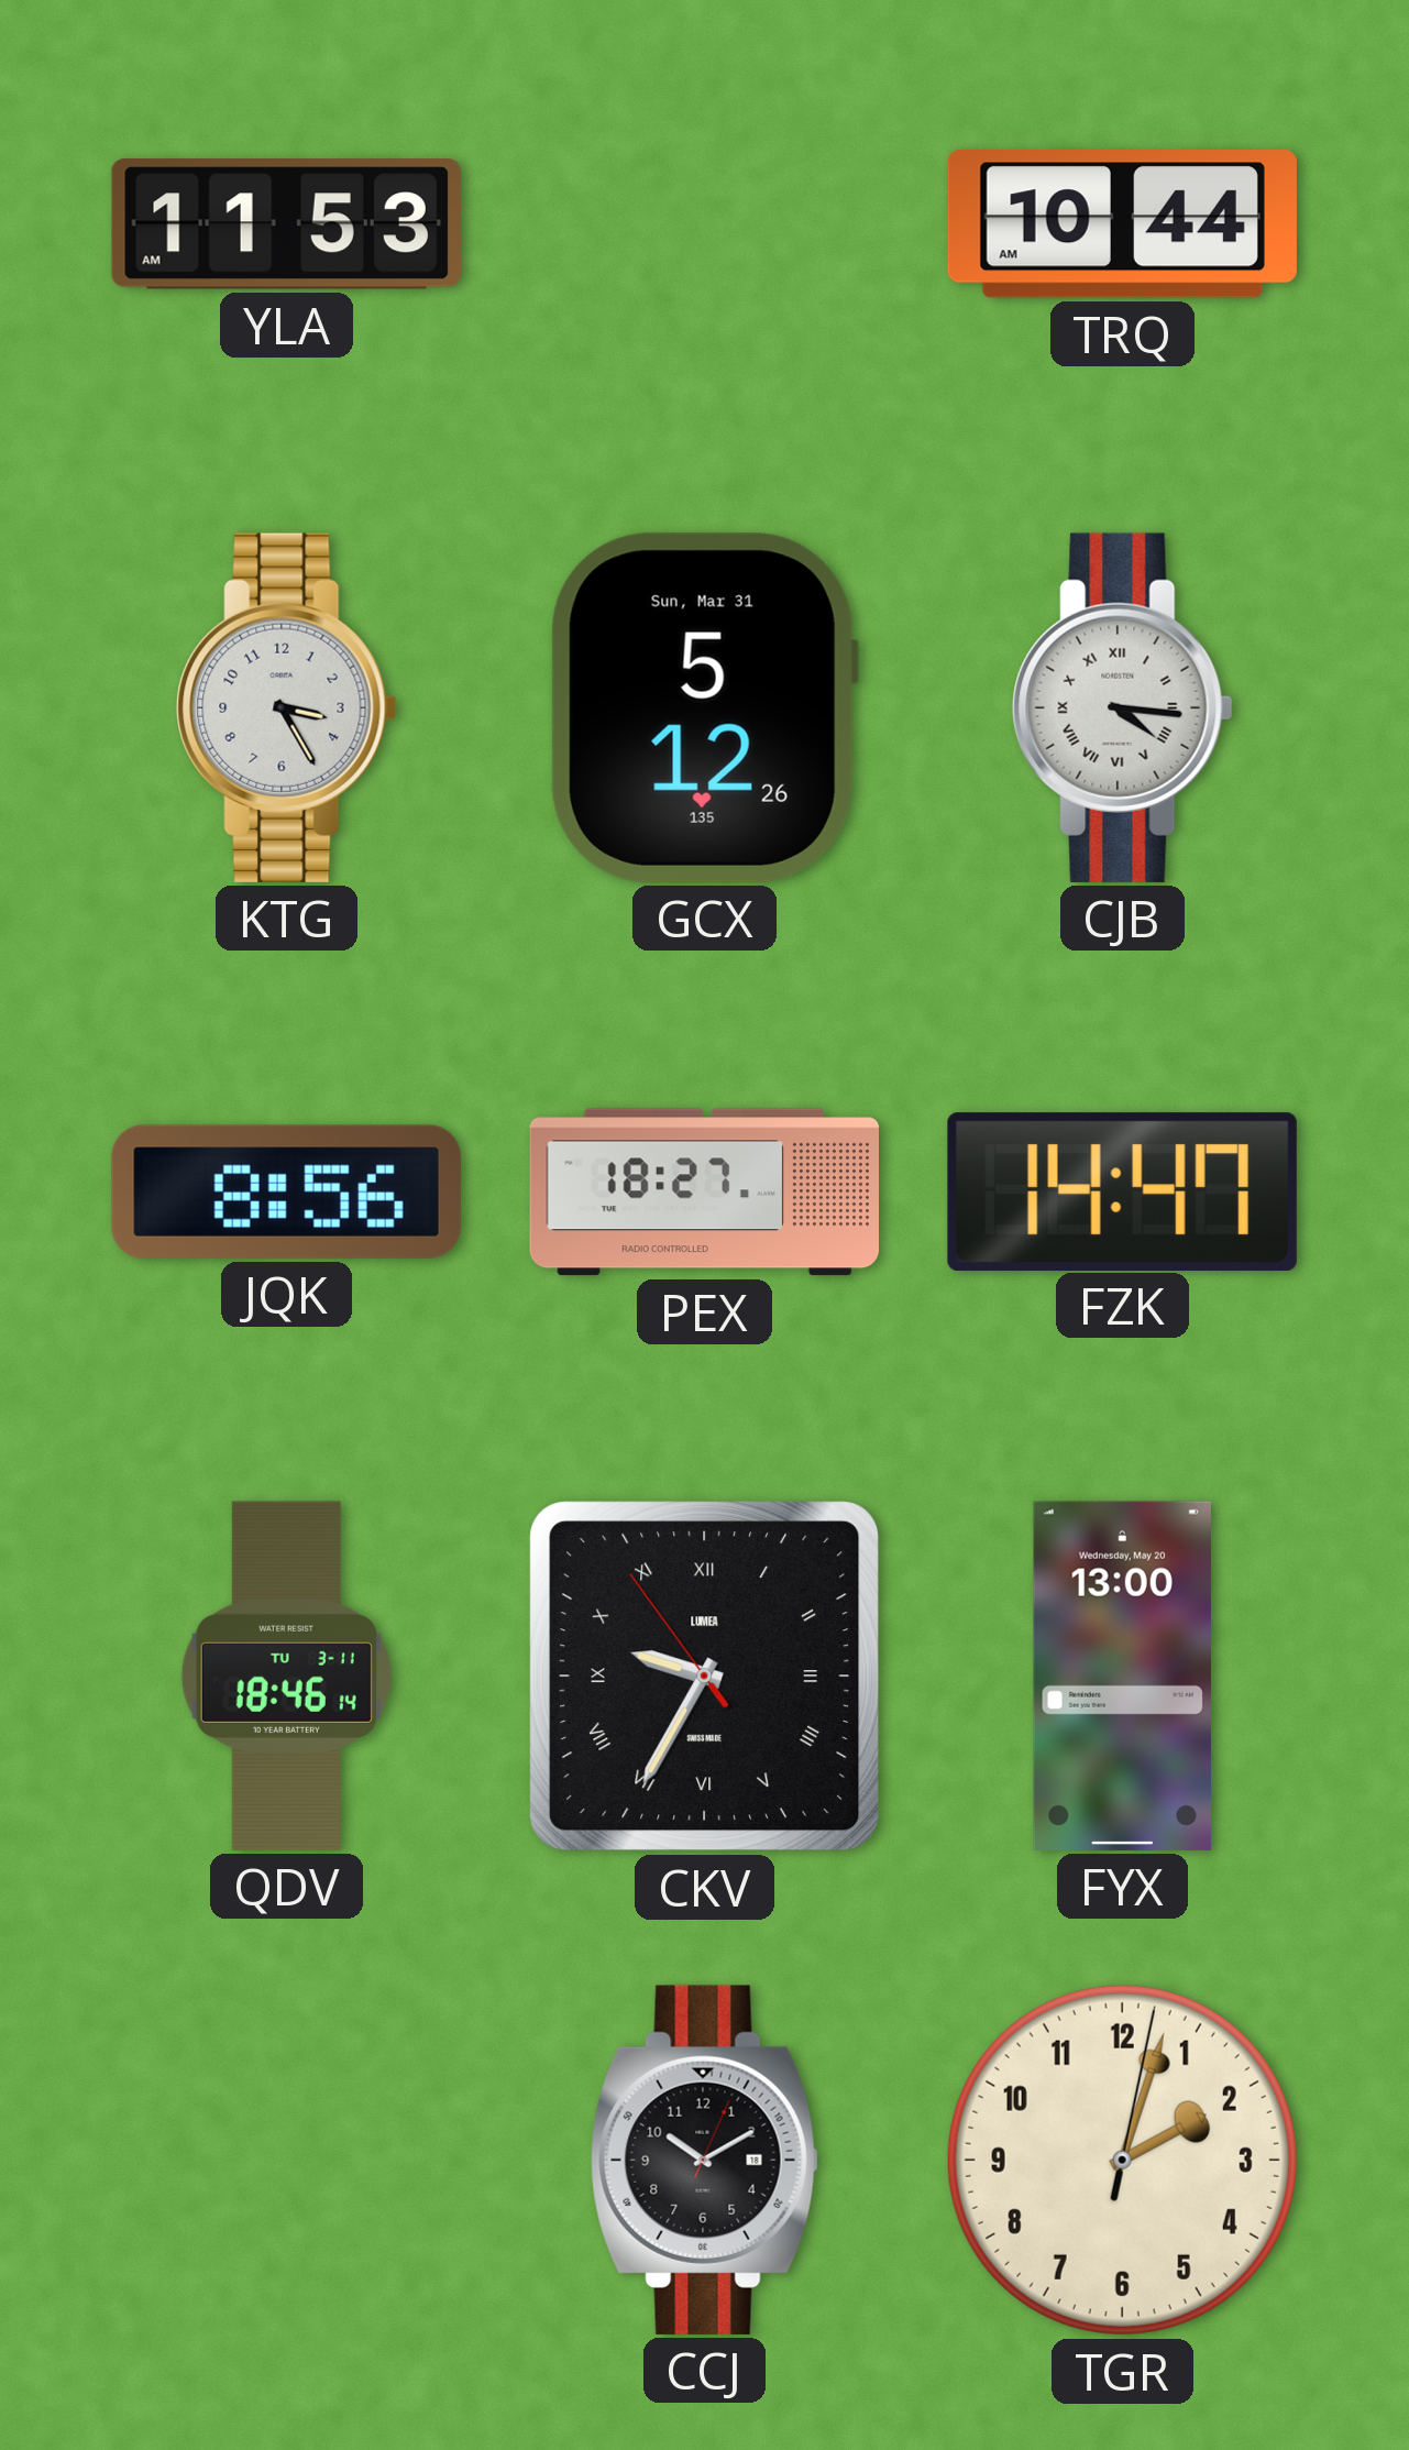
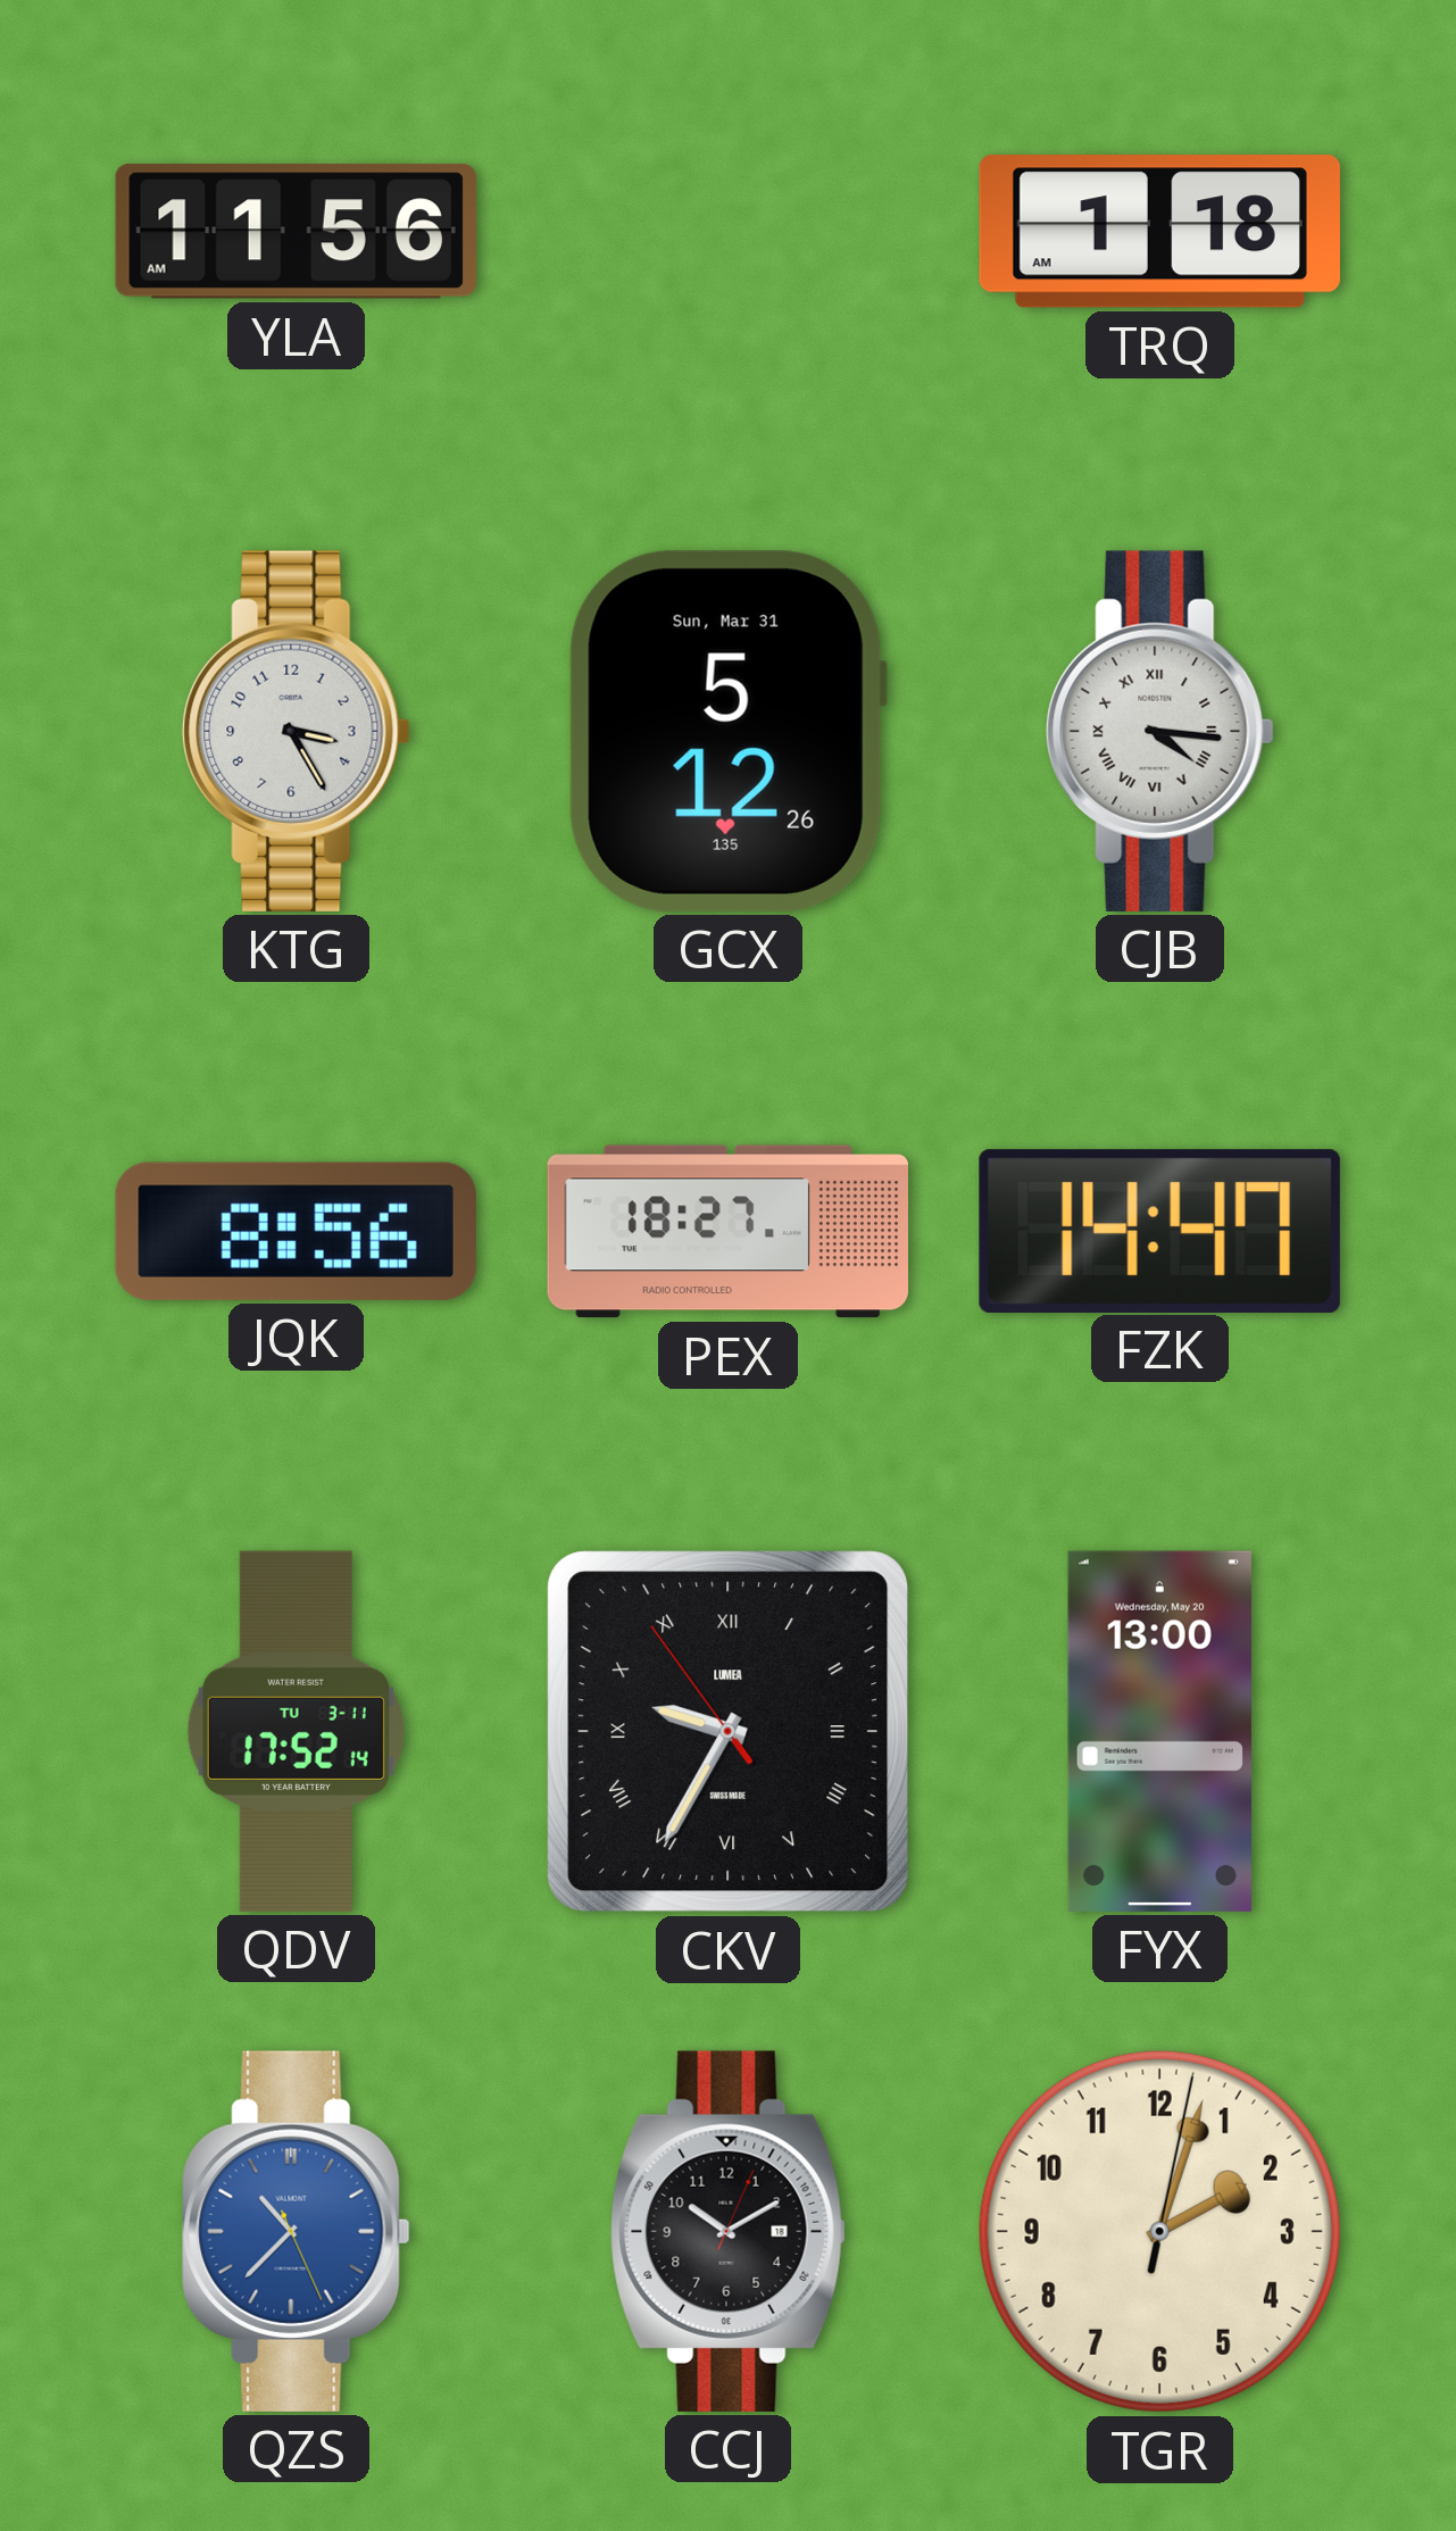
YLA: 11:53 -> 11:56 (296, 232)
TRQ: 10:44 -> 1:18 (1159, 232)
QDV: 18:46 -> 17:52 (296, 1731)
QZS: none -> 10:37 (297, 2231)
